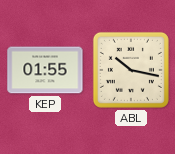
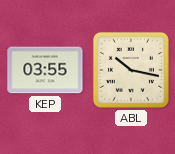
KEP: 01:55 -> 03:55 (45, 70)
